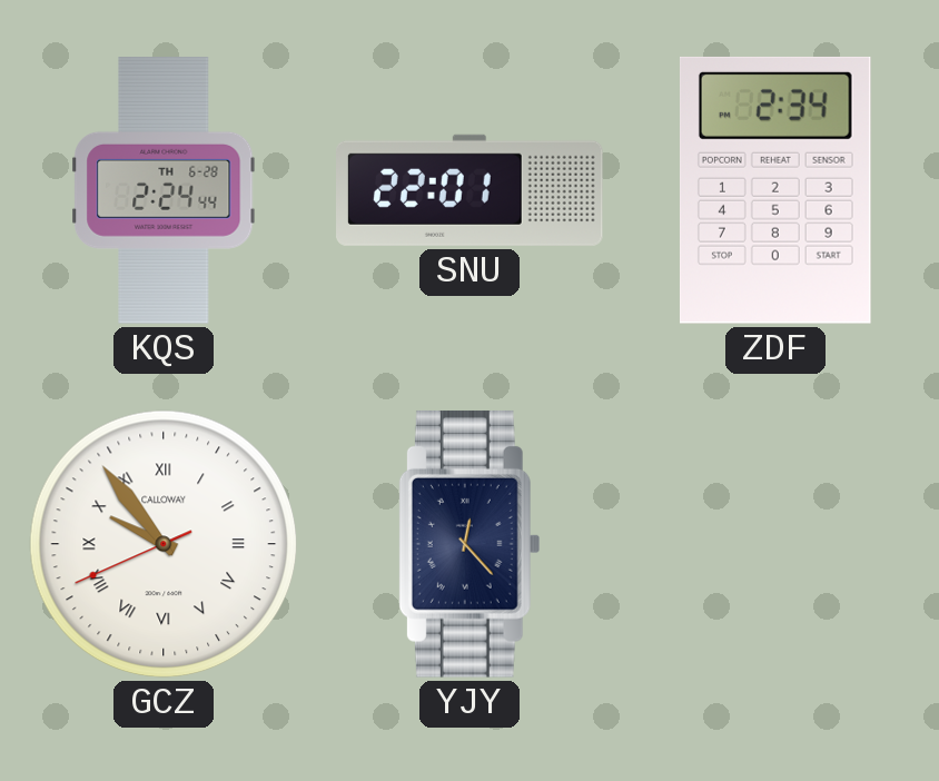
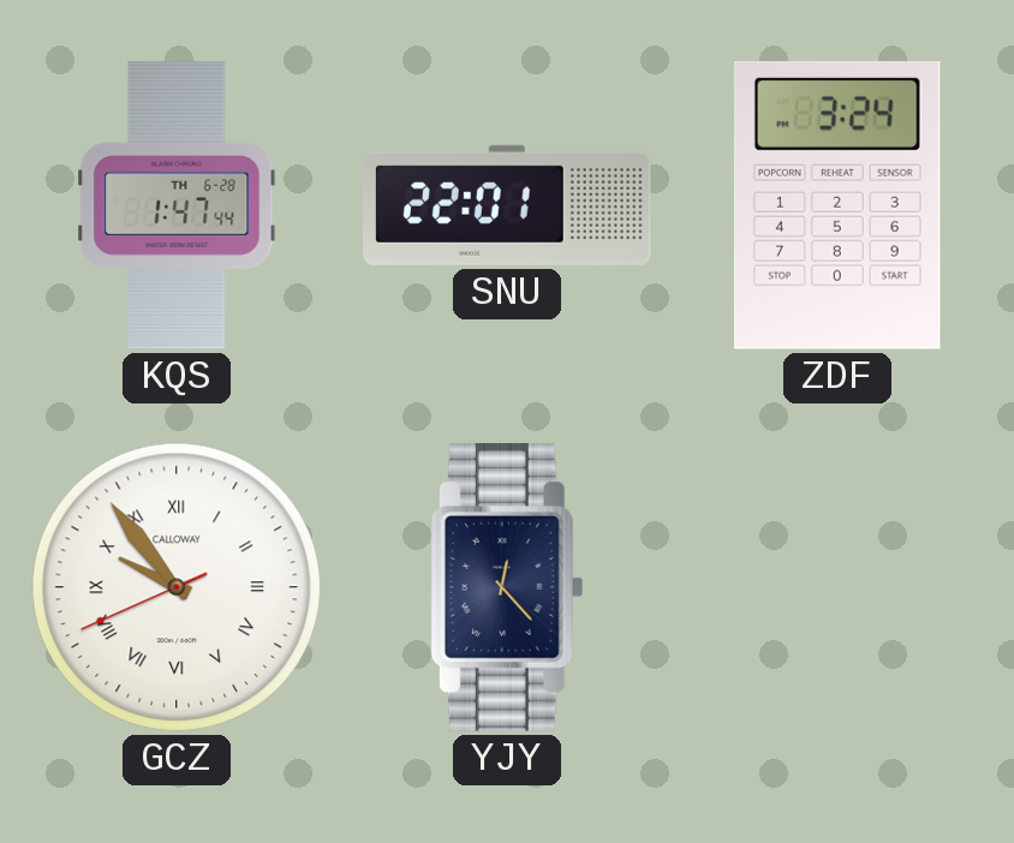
KQS: 2:24 -> 1:47 (177, 205)
ZDF: 2:34 -> 3:24 (837, 205)
